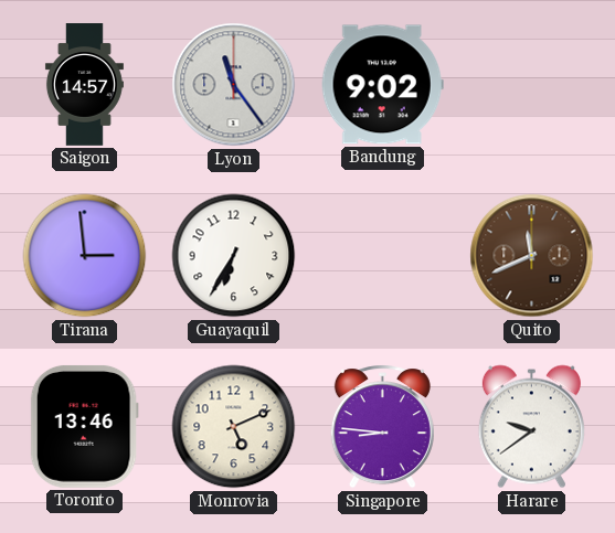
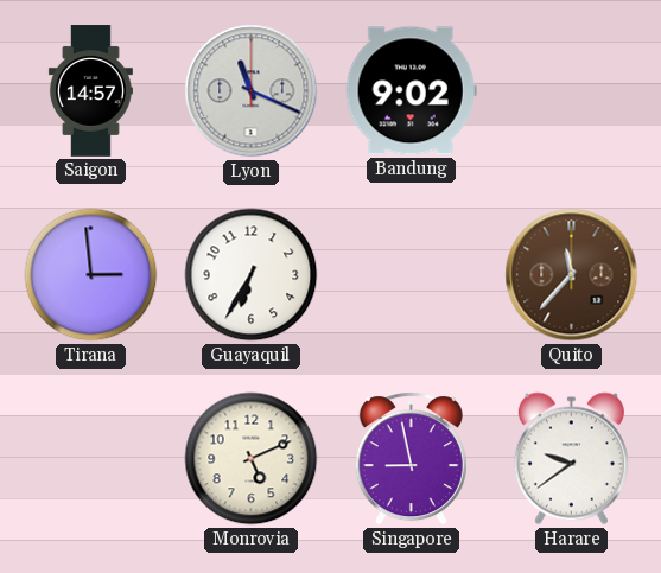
Lyon: 11:24 -> 11:19 (252, 91)
Quito: 11:41 -> 11:37 (572, 275)
Toronto: 13:46 -> none (84, 426)
Singapore: 8:46 -> 8:58 (411, 459)
